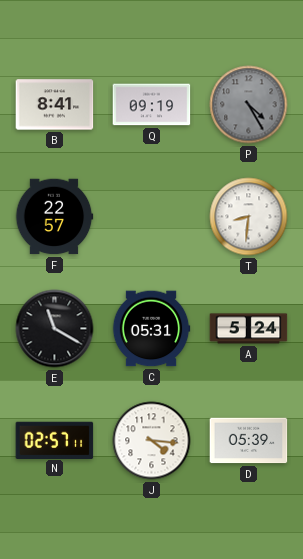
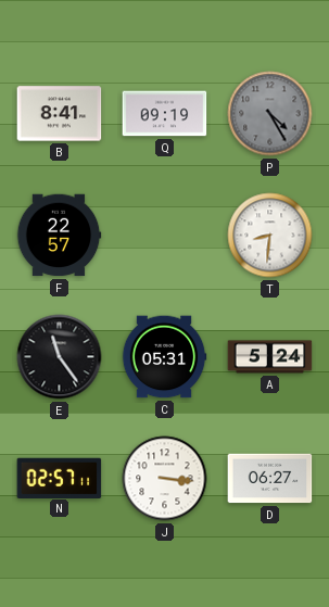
E: 11:20 -> 11:24 (60, 357)
J: 4:16 -> 3:16 (165, 479)
D: 05:39 -> 06:27 (270, 479)
